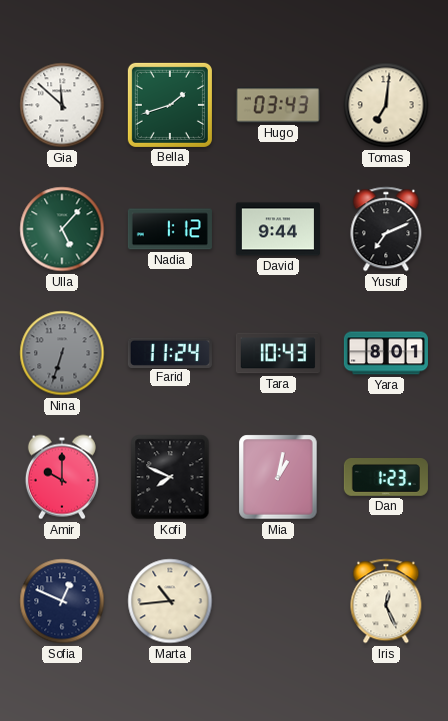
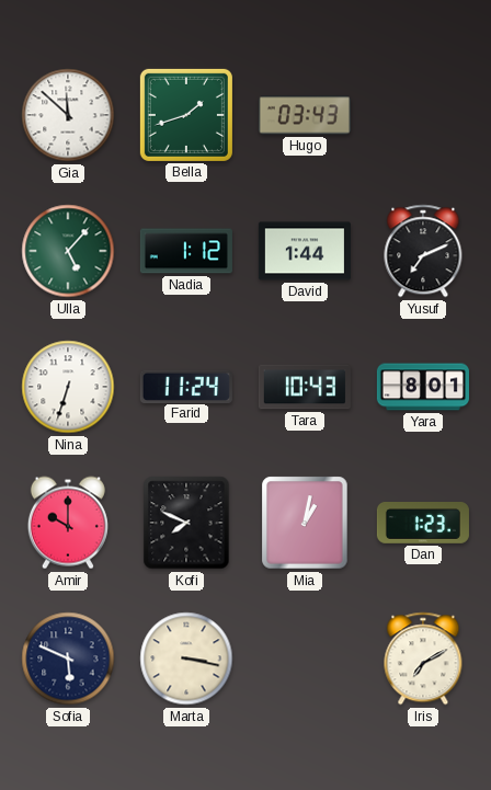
Tomas: 7:01 -> none (386, 105)
David: 9:44 -> 1:44 (305, 251)
Nina dial: grey -> white (68, 387)
Sofia: 12:49 -> 5:49 (68, 659)
Marta: 10:44 -> 3:17 (186, 659)
Iris: 12:26 -> 7:10 (423, 659)
